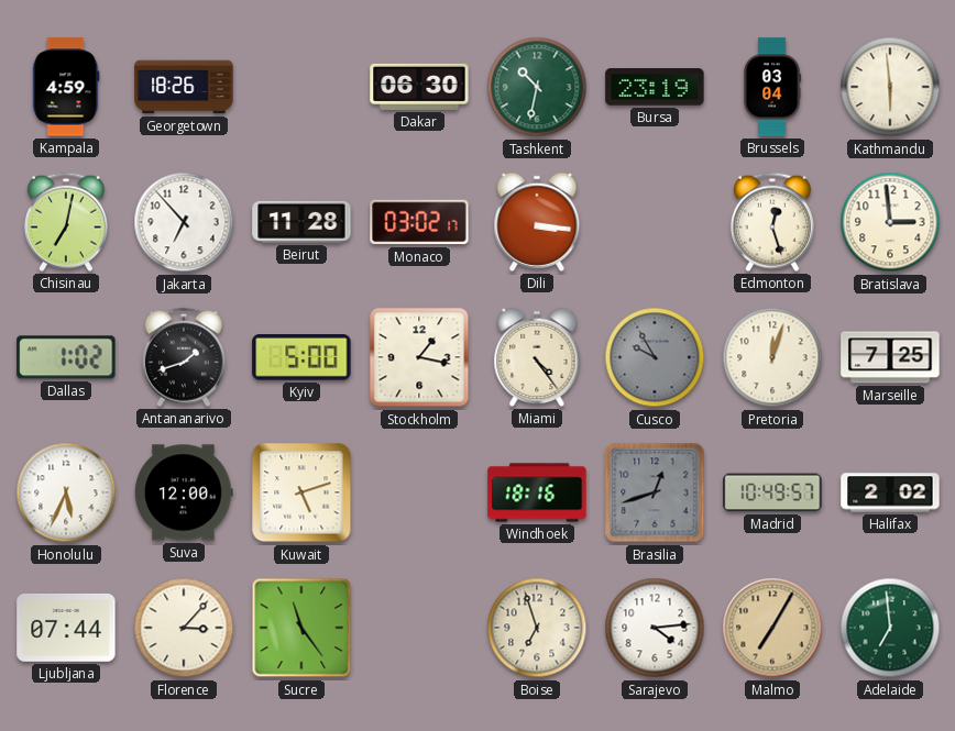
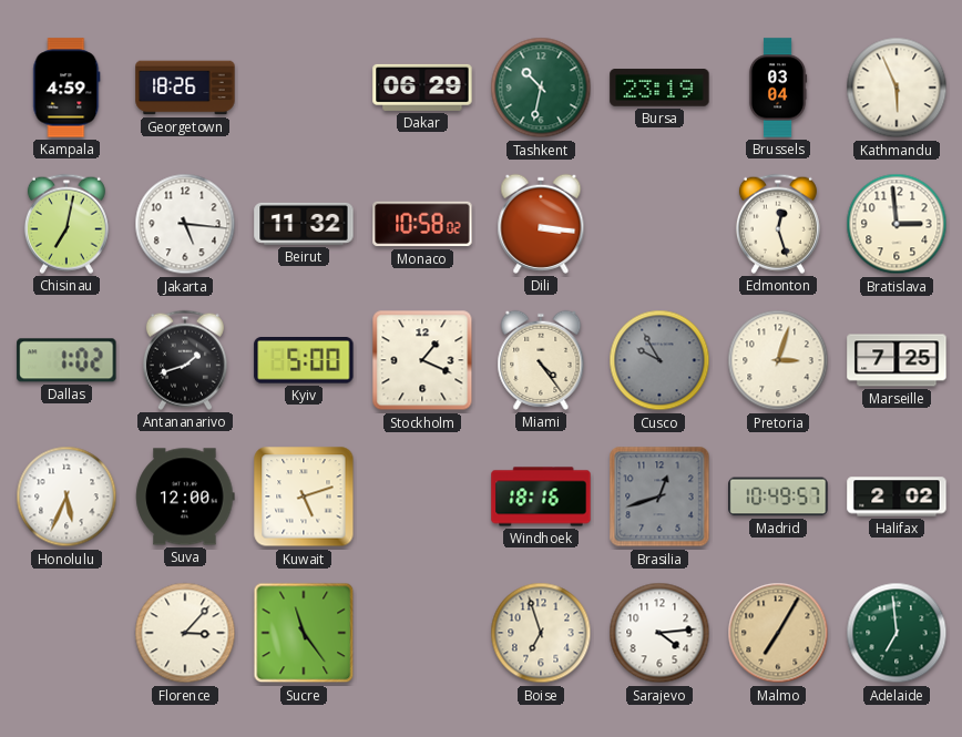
Dakar: 06:30 -> 06:29 (422, 88)
Kathmandu: 5:59 -> 5:56 (897, 88)
Jakarta: 6:53 -> 5:16 (185, 224)
Beirut: 11:28 -> 11:32 (304, 224)
Monaco: 03:02 -> 10:58 (422, 224)
Stockholm: 1:17 -> 1:19 (422, 360)
Pretoria: 12:03 -> 3:03 (778, 360)
Ljubljana: 07:44 -> none (66, 628)
